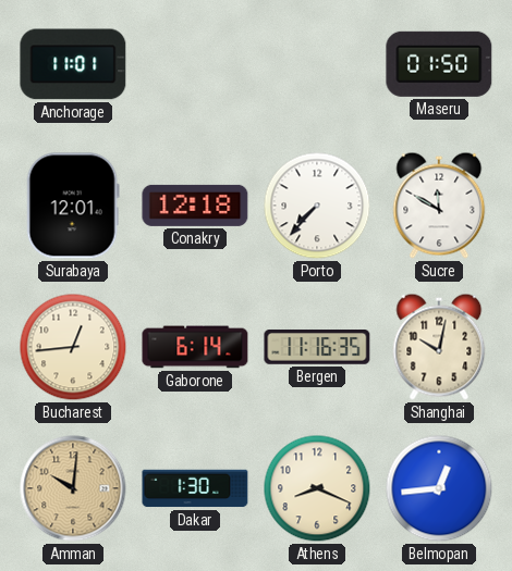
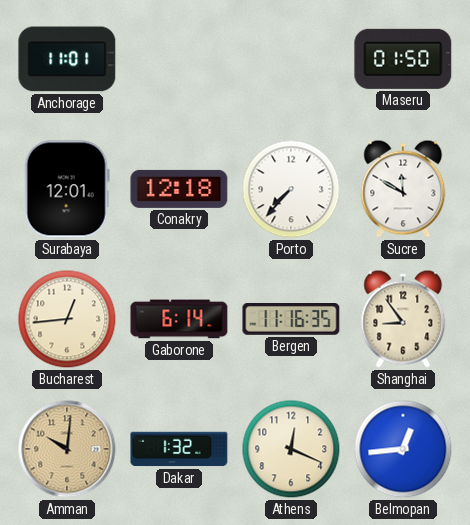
Shanghai: 10:02 -> 8:54 (403, 319)
Dakar: 1:30 -> 1:32 (179, 449)
Athens: 8:19 -> 12:19 (291, 449)
